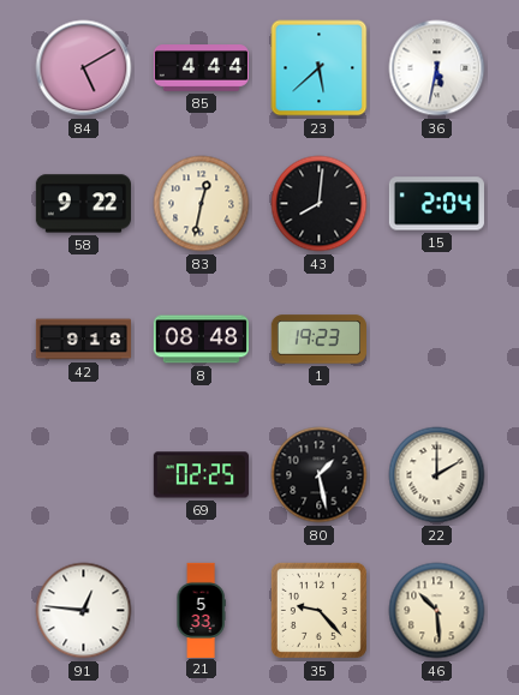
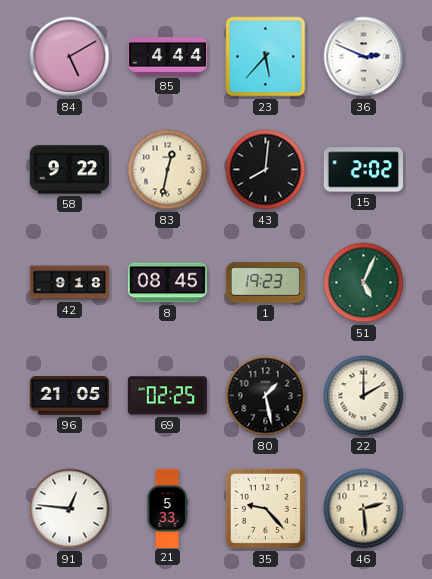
23: 5:38 -> 5:37 (266, 57)
36: 5:32 -> 2:49 (364, 57)
15: 2:04 -> 2:02 (363, 170)
8: 08:48 -> 08:45 (167, 283)
51: none -> 5:04 (364, 283)
96: none -> 21:05 (69, 396)
46: 10:29 -> 2:29 (364, 509)
